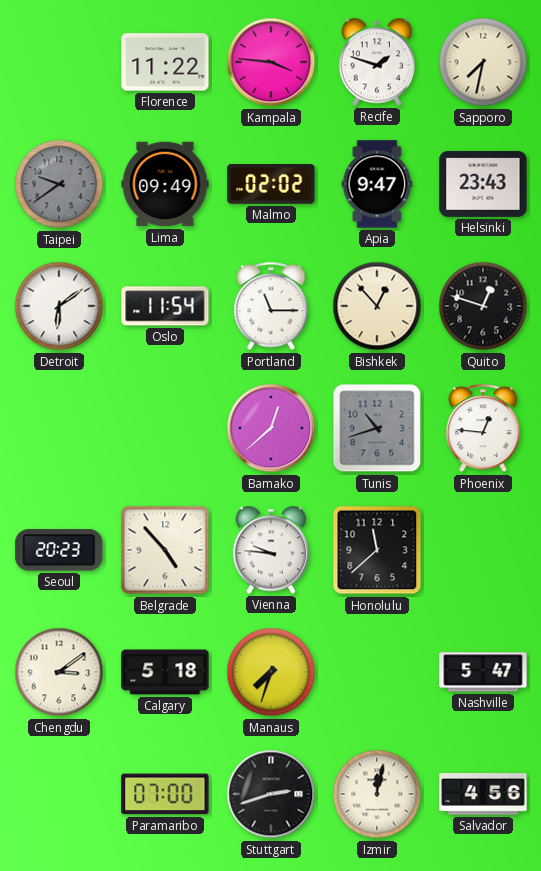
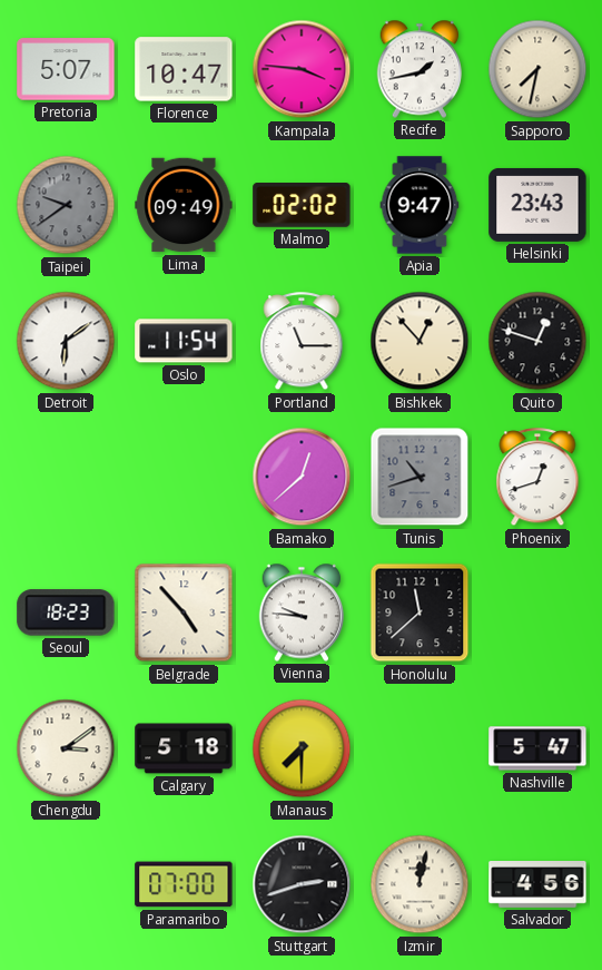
Pretoria: none -> 5:07 (66, 69)
Florence: 11:22 -> 10:47 (184, 69)
Recife: 1:48 -> 1:43 (420, 69)
Phoenix: 12:46 -> 12:42 (537, 478)
Seoul: 20:23 -> 18:23 (66, 613)
Manaus: 7:33 -> 7:30 (302, 748)
